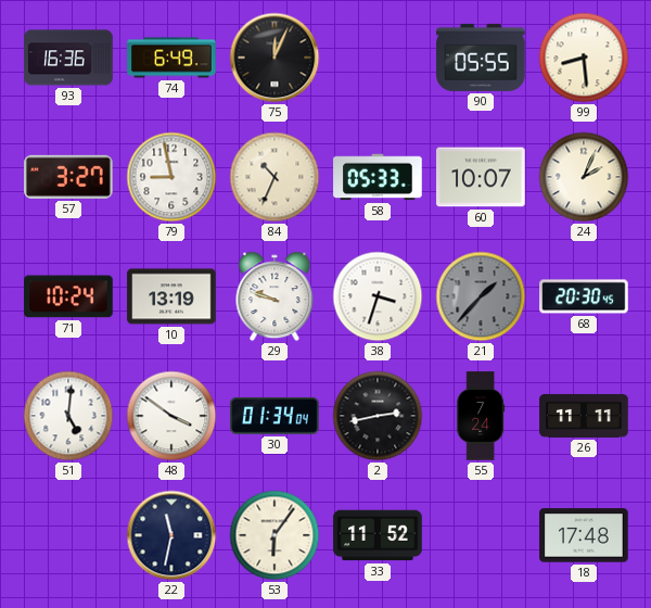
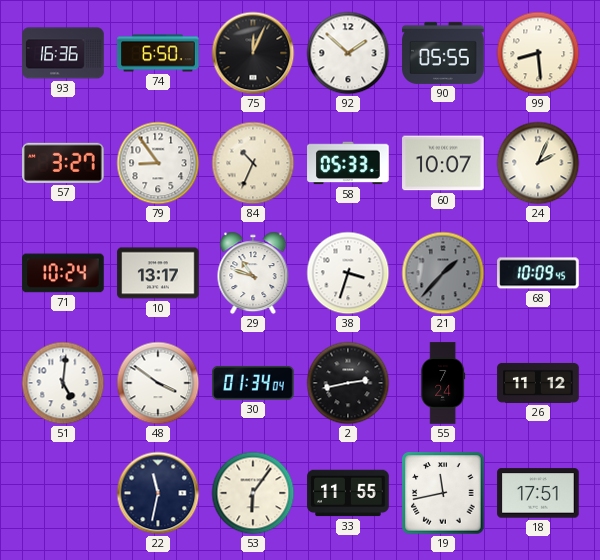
74: 6:49 -> 6:50 (158, 53)
92: none -> 1:52 (348, 53)
79: 8:58 -> 8:54 (158, 163)
10: 13:19 -> 13:17 (158, 273)
29: 9:48 -> 10:48 (253, 273)
68: 20:30 -> 10:09 (538, 273)
26: 11:11 -> 11:12 (538, 383)
33: 11:52 -> 11:55 (348, 493)
19: none -> 11:43 (443, 493)
18: 17:48 -> 17:51 (538, 493)
